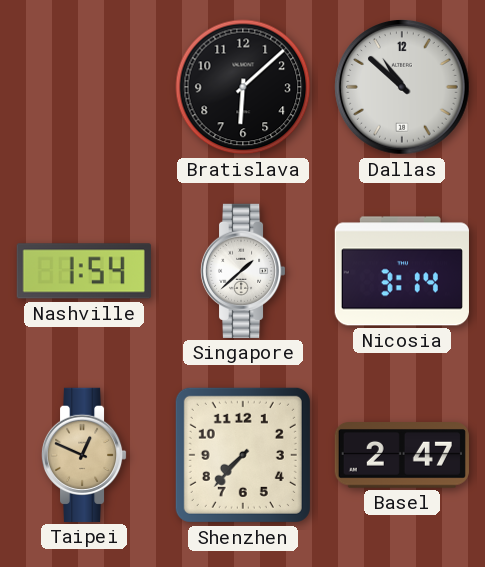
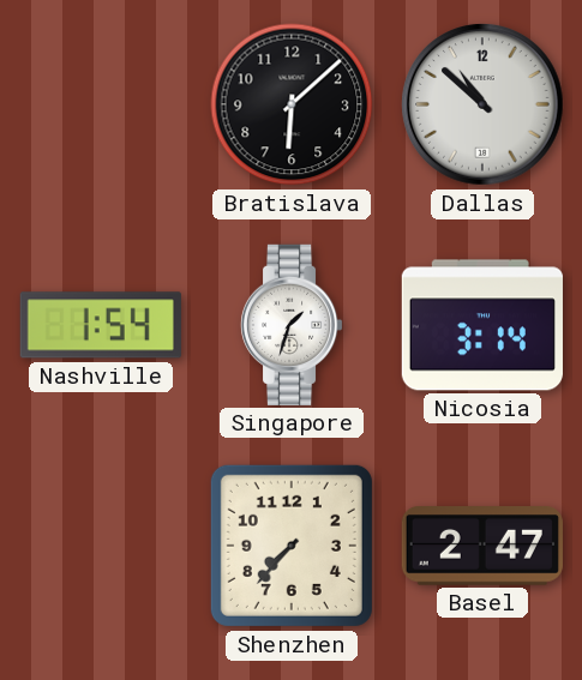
Singapore: 1:38 -> 1:33 (292, 325)
Taipei: 12:49 -> none (84, 455)
